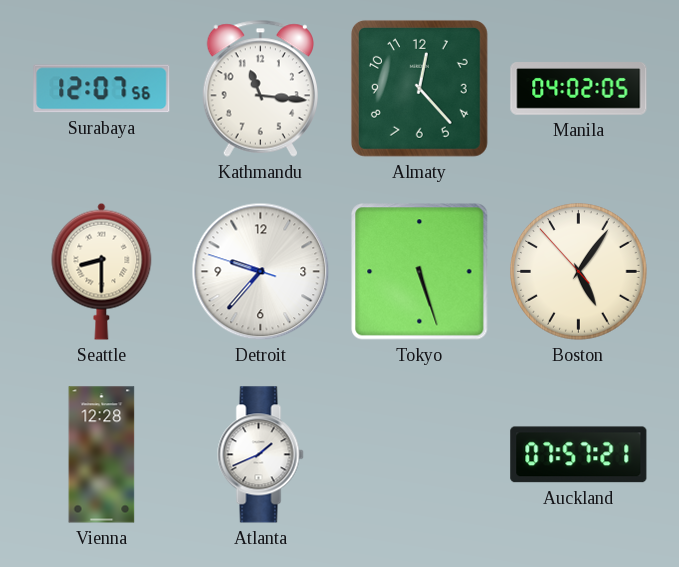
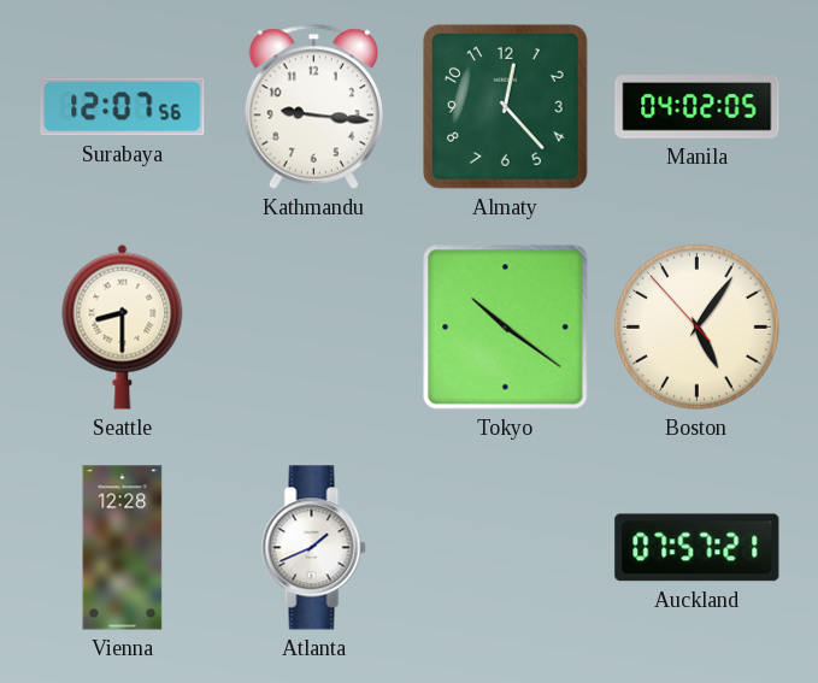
Kathmandu: 11:16 -> 9:16 (313, 106)
Detroit: 9:36 -> none (261, 272)
Tokyo: 5:27 -> 10:21 (506, 328)
